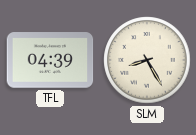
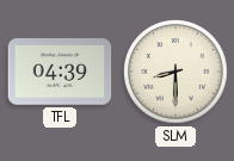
SLM: 8:25 -> 8:30 (176, 72)
